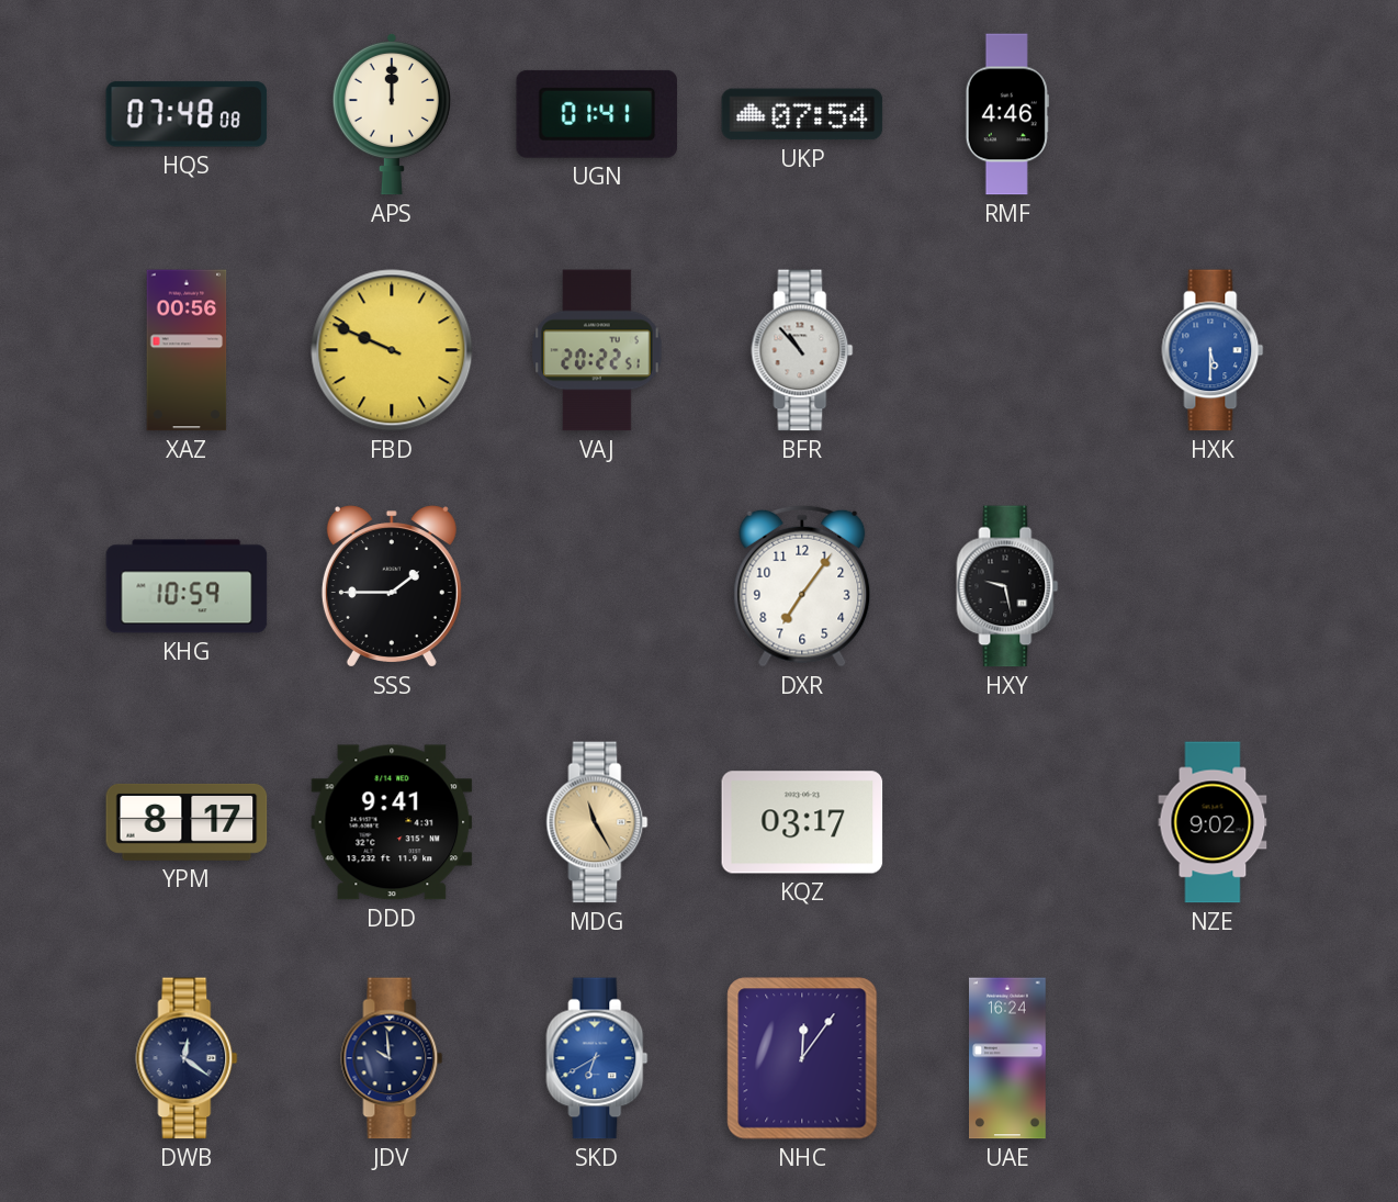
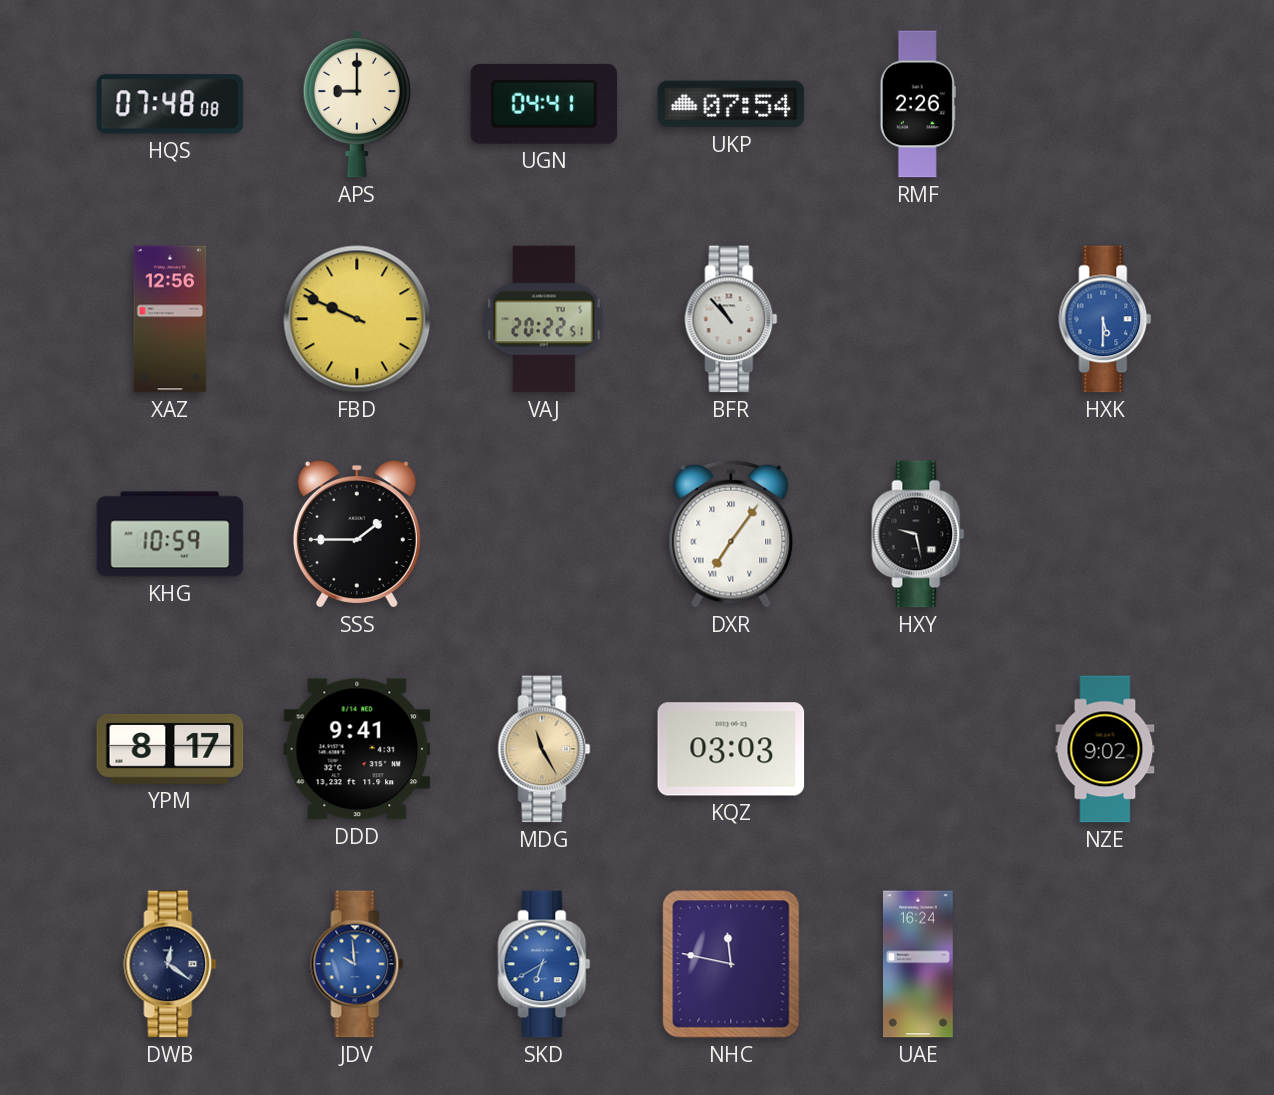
APS: 12:00 -> 9:00 (357, 104)
UGN: 01:41 -> 04:41 (544, 104)
RMF: 4:46 -> 2:26 (918, 104)
XAZ: 00:56 -> 12:56 (170, 319)
DXR numerals: Arabic -> Roman (731, 534)
KQZ: 03:17 -> 03:03 (731, 749)
JDV dial: navy -> blue (357, 964)
NHC: 12:06 -> 11:47 (731, 964)
